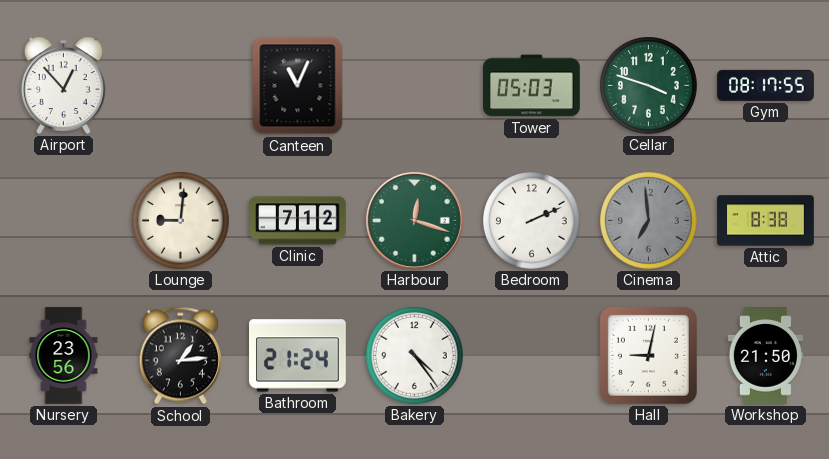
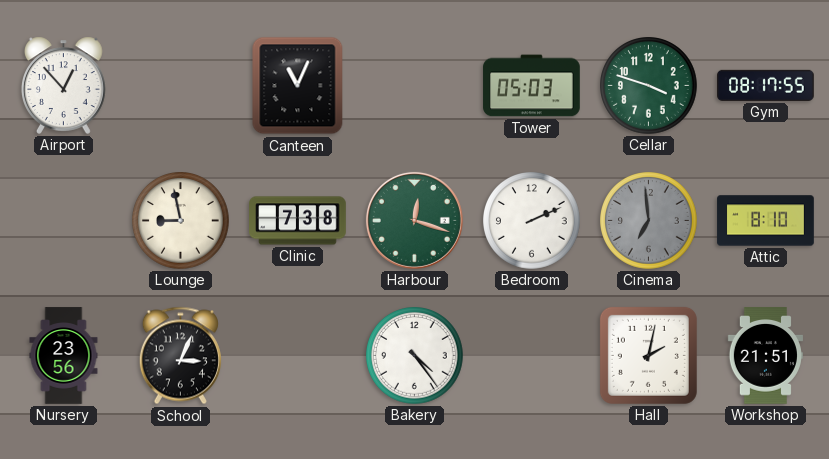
Lounge: 9:01 -> 8:58 (181, 221)
Clinic: 7:12 -> 7:38 (298, 221)
Attic: 8:38 -> 8:10 (766, 221)
School: 1:14 -> 3:04 (180, 356)
Bathroom: 21:24 -> none (298, 356)
Hall: 9:02 -> 2:02 (648, 355)
Workshop: 21:50 -> 21:51 (765, 356)
